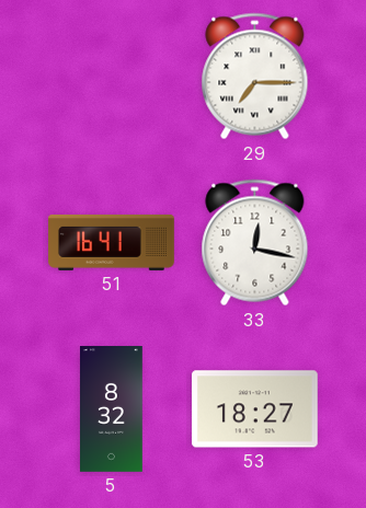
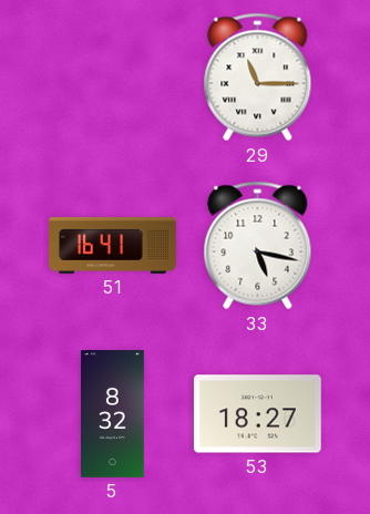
29: 7:15 -> 11:15 (258, 78)
33: 12:17 -> 5:17 (258, 246)
